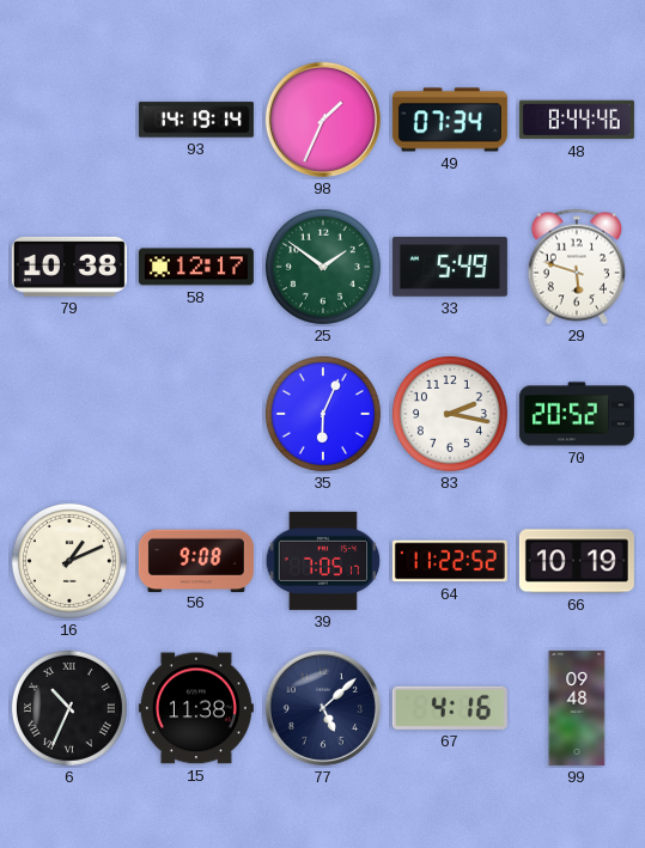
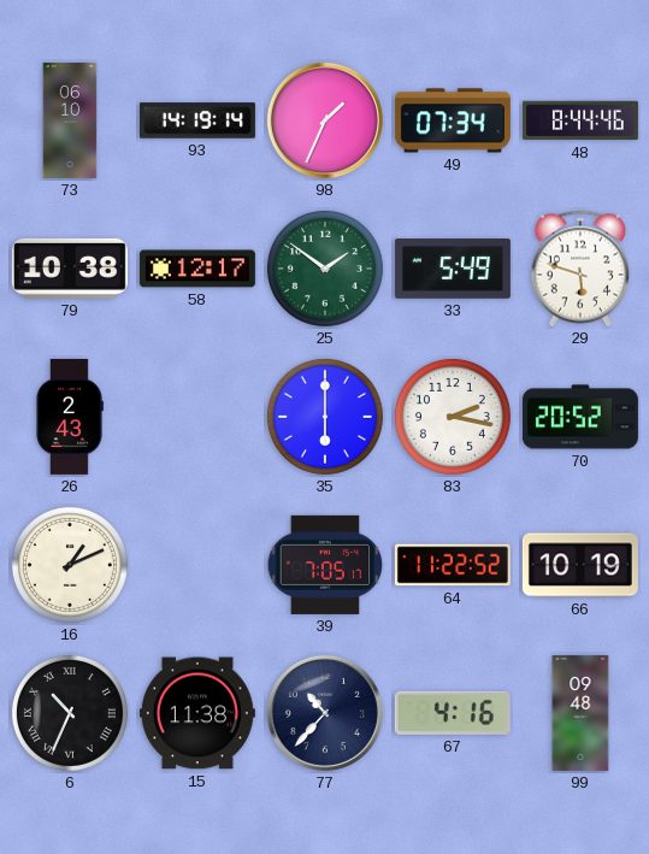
73: none -> 06:10 (70, 120)
26: none -> 2:43 (70, 417)
35: 6:04 -> 6:00 (325, 417)
56: 9:08 -> none (196, 560)
77: 5:08 -> 10:37 (325, 713)
